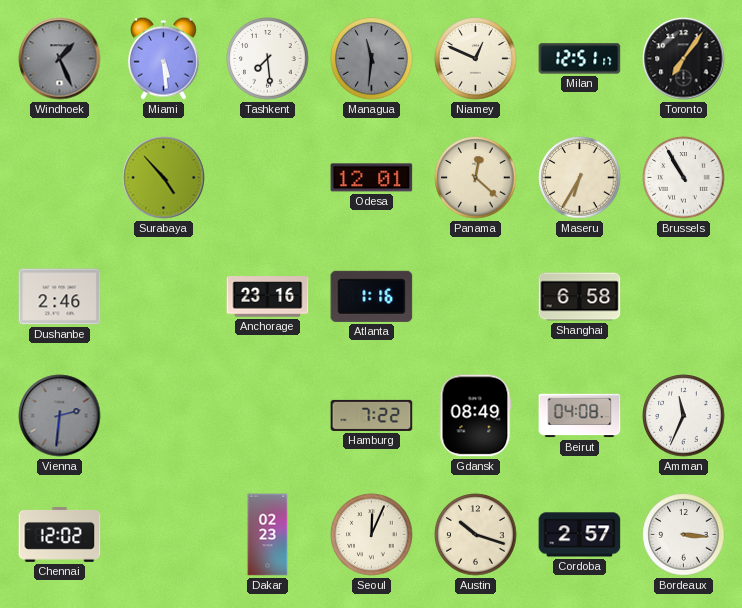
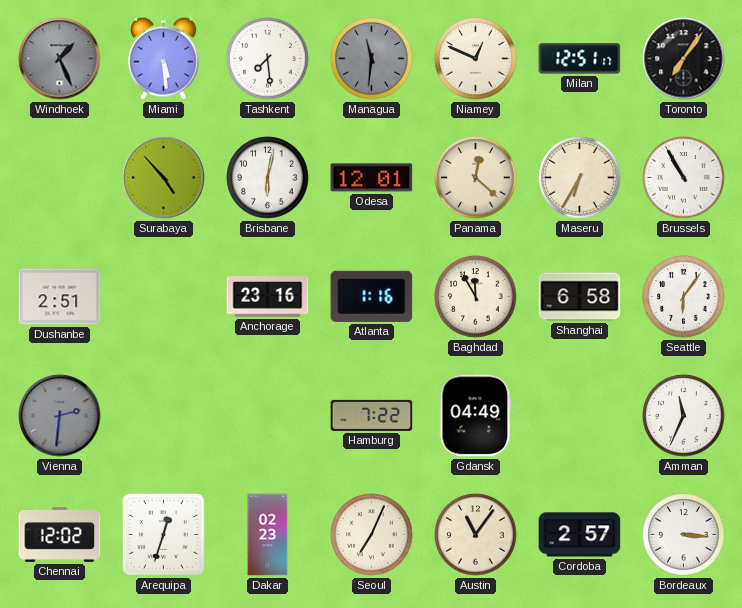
Brisbane: none -> 6:02 (268, 178)
Dushanbe: 2:46 -> 2:51 (60, 297)
Baghdad: none -> 11:55 (476, 297)
Seattle: none -> 6:06 (684, 297)
Gdansk: 08:49 -> 04:49 (476, 416)
Beirut: 04:08 -> none (580, 416)
Arequipa: none -> 12:33 (163, 534)
Seoul: 12:04 -> 7:04 (372, 535)
Austin: 10:18 -> 11:06 (476, 535)
